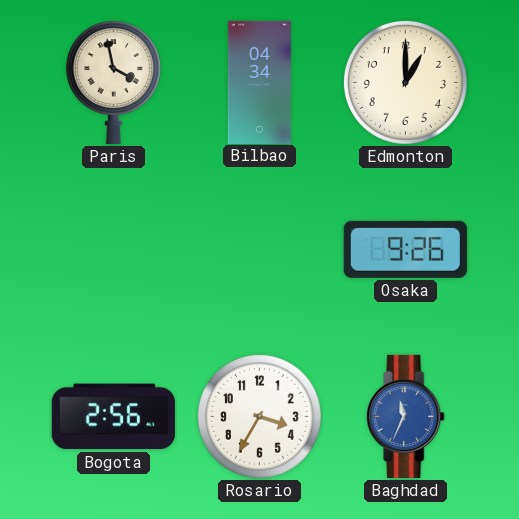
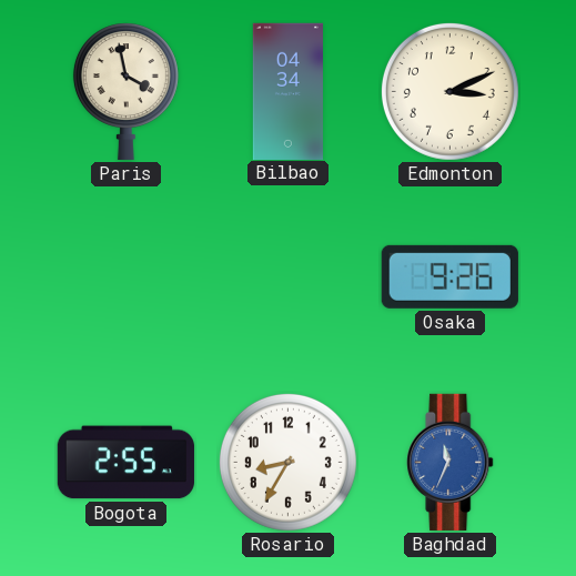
Edmonton: 1:00 -> 3:11 (449, 91)
Bogota: 2:56 -> 2:55 (125, 463)
Rosario: 3:35 -> 8:35 (287, 462)
